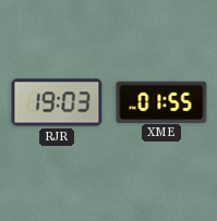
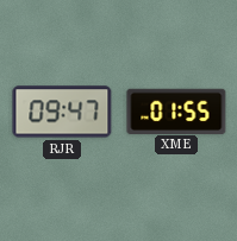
RJR: 19:03 -> 09:47 (62, 112)
